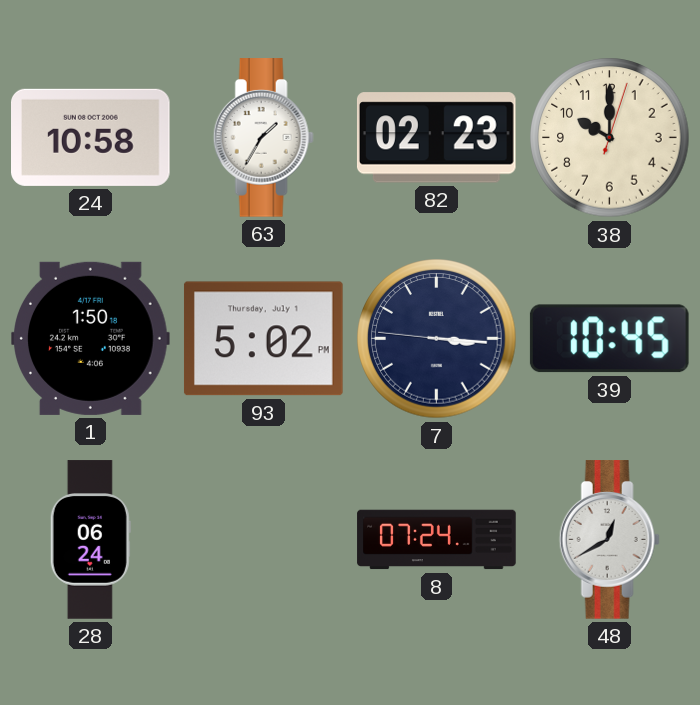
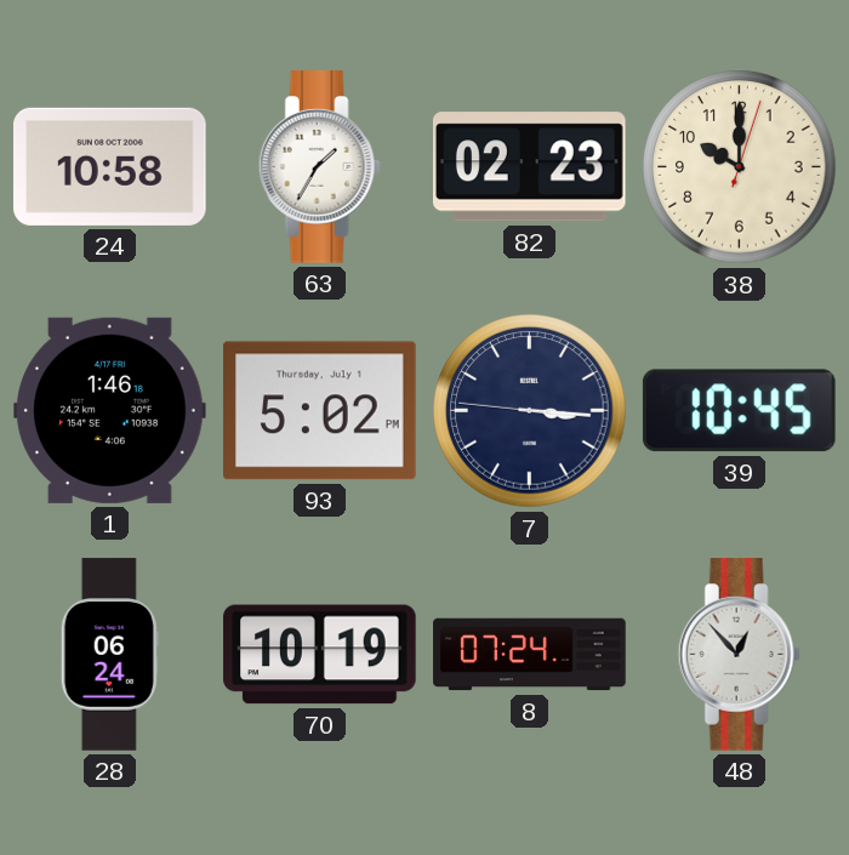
1: 1:50 -> 1:46 (110, 410)
70: none -> 10:19 (320, 655)
48: 12:40 -> 12:53 (739, 655)
